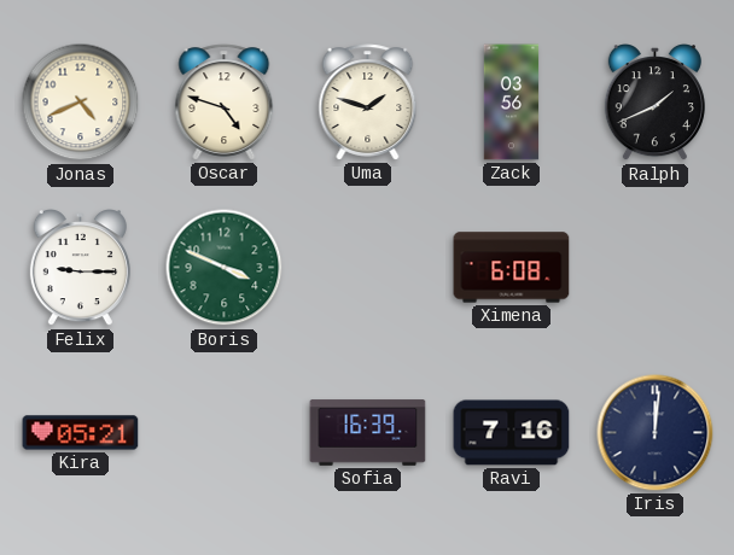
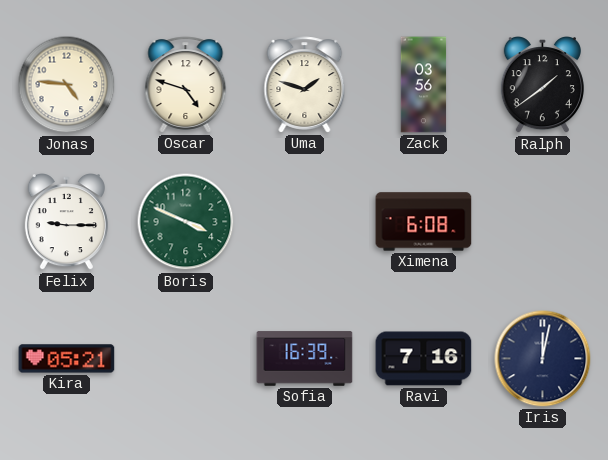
Jonas: 4:41 -> 4:46 (67, 85)
Ralph: 1:41 -> 1:39 (542, 86)
Iris: 12:01 -> 12:02 (543, 359)
